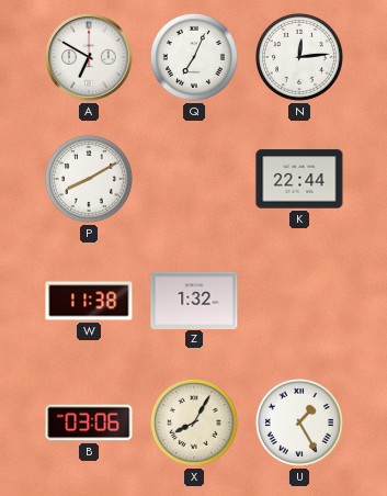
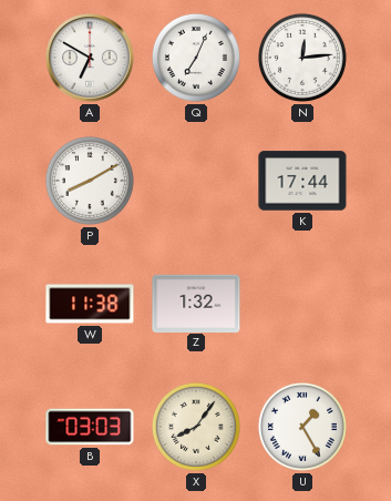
K: 22:44 -> 17:44 (302, 181)
B: 03:06 -> 03:03 (90, 427)
X: 8:05 -> 8:06 (196, 427)
